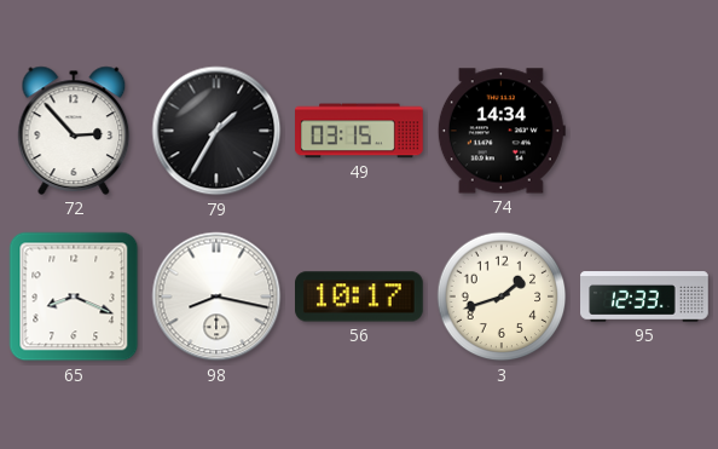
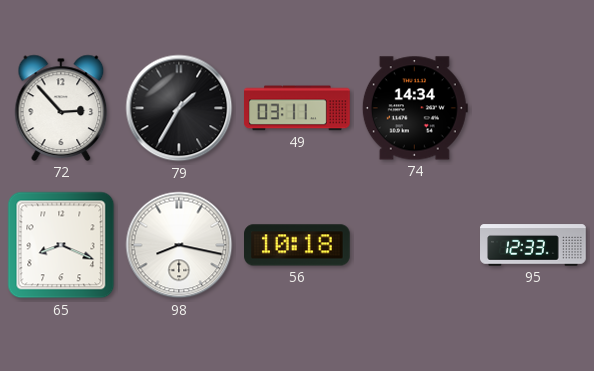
49: 03:15 -> 03:11 (298, 108)
56: 10:17 -> 10:18 (298, 245)
3: 1:42 -> none (502, 297)
